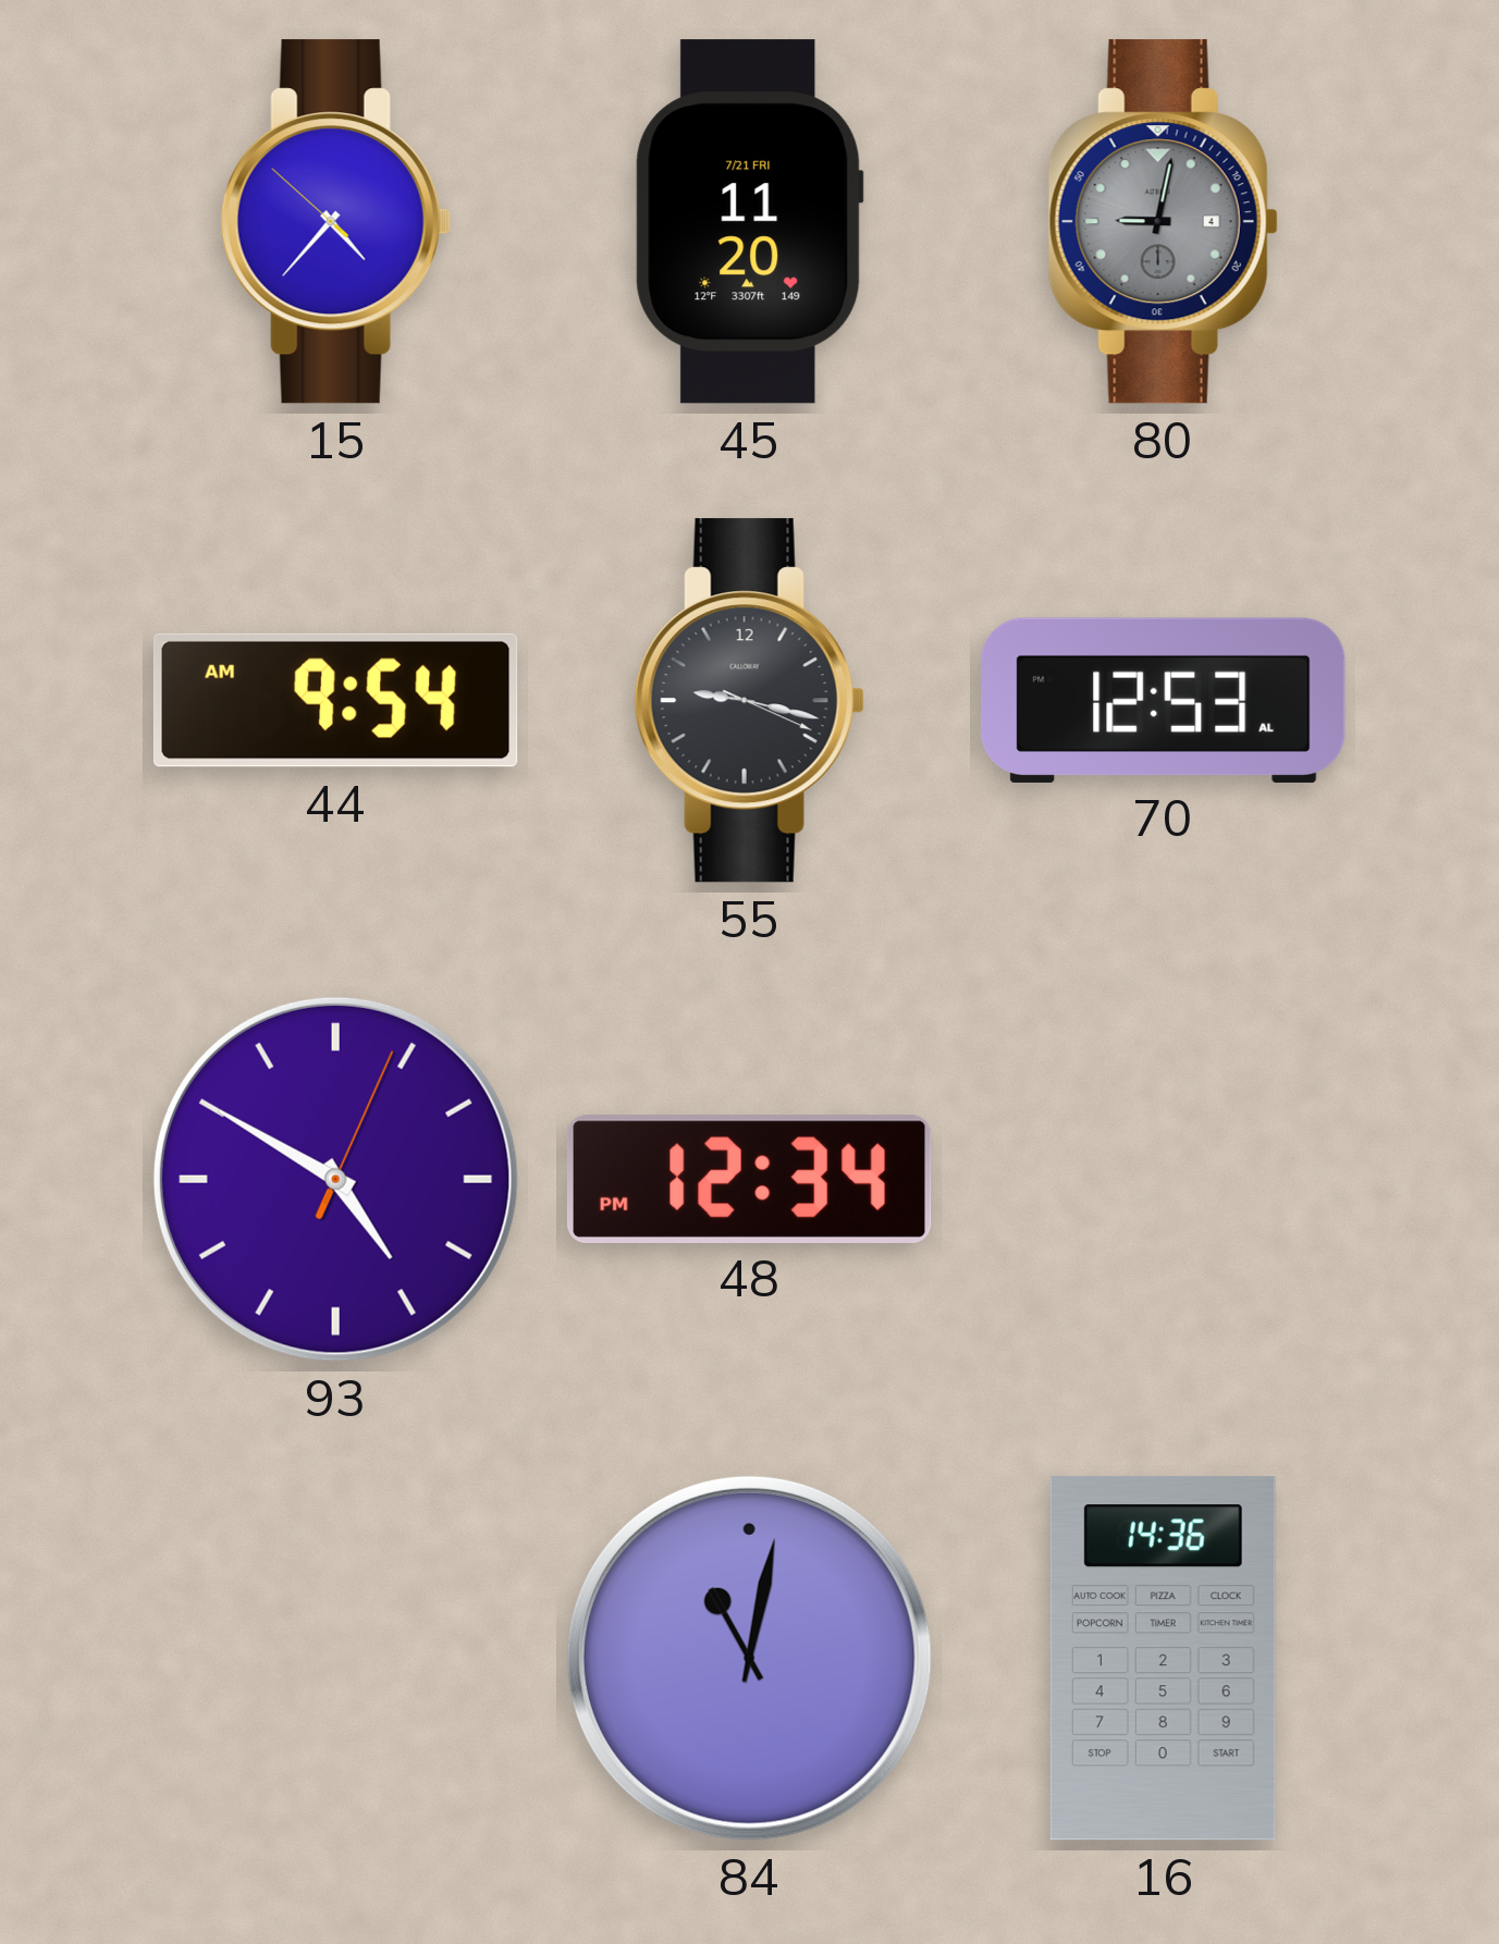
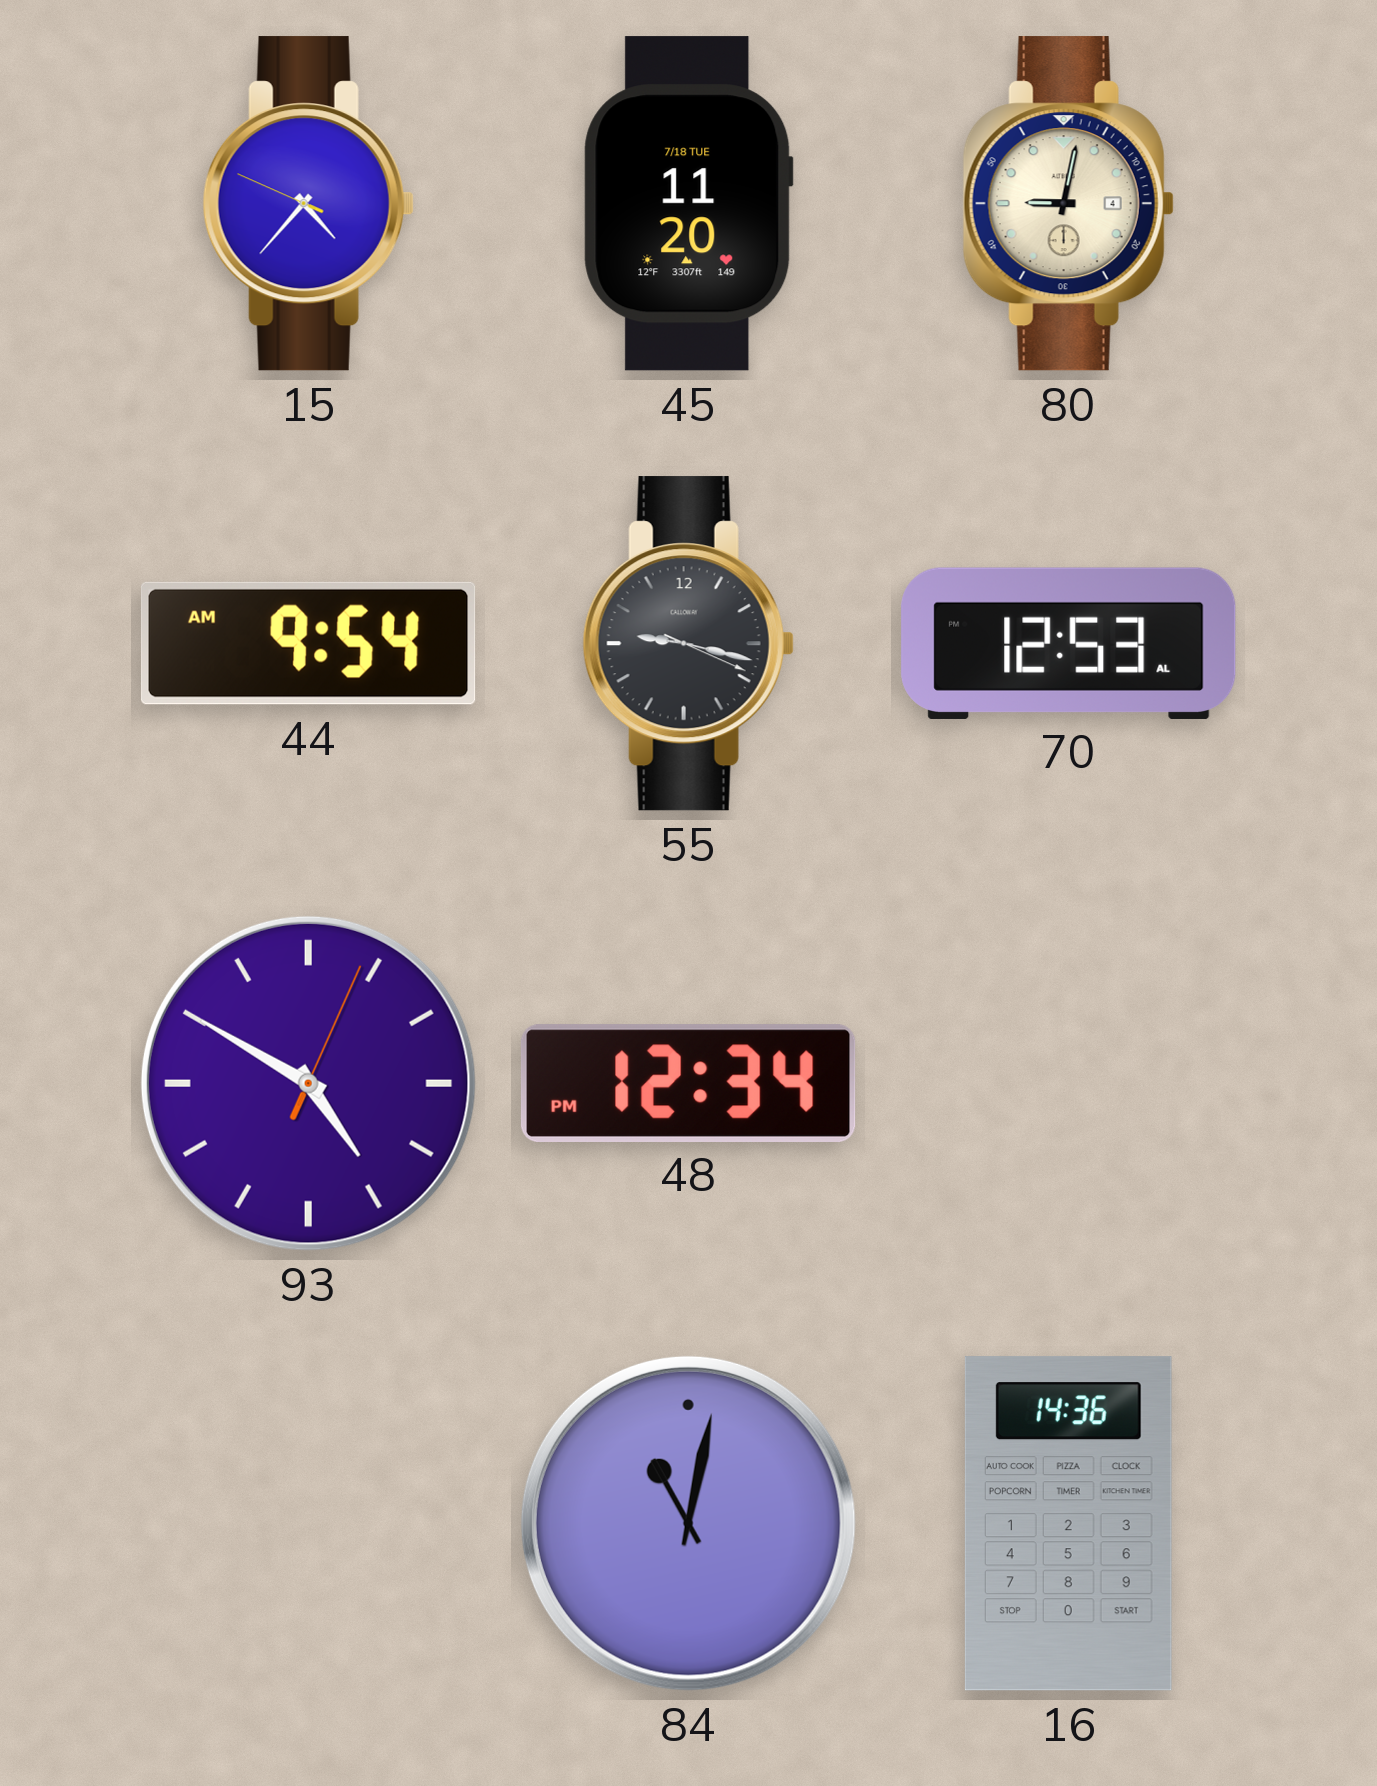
15: 4:36:52 -> 4:36:49 (308, 204)
45 date: 7/21 FRI -> 7/18 TUE (688, 204)
80 dial: grey -> cream (1068, 204)
